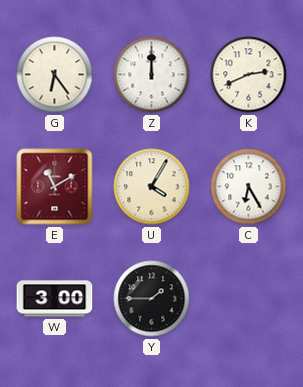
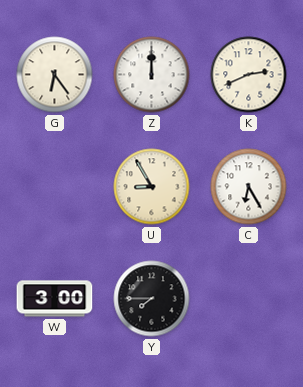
E: 11:10 -> none (55, 187)
U: 4:05 -> 8:55 (152, 187)
Y: 1:45 -> 7:45 (152, 299)
